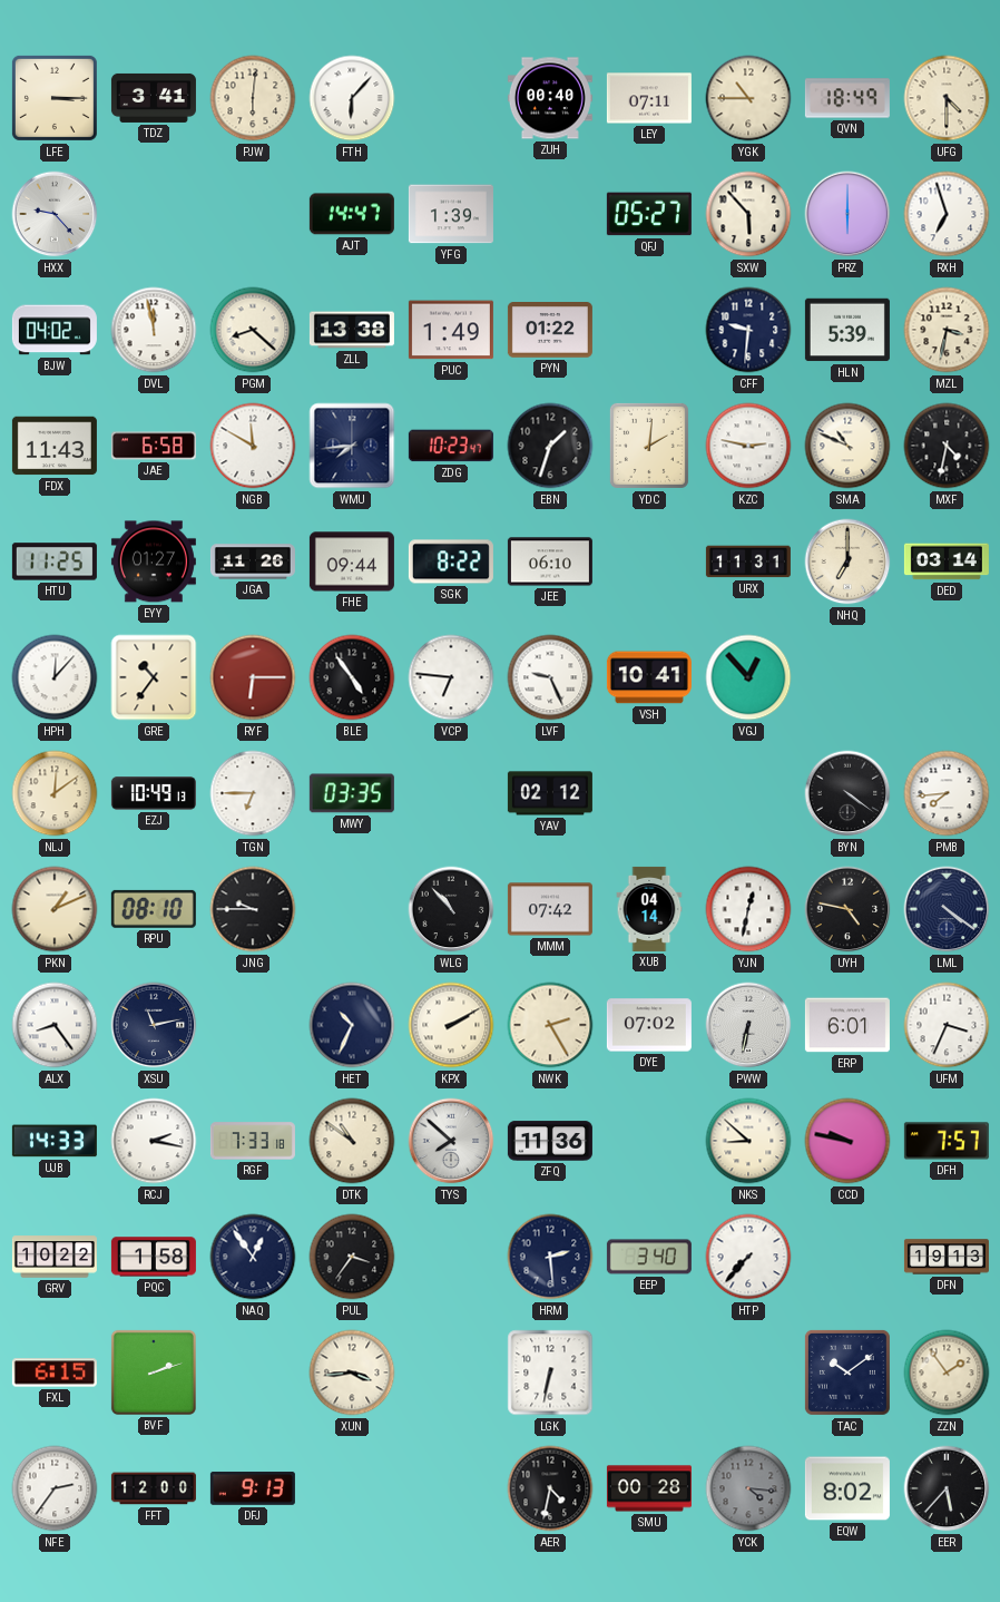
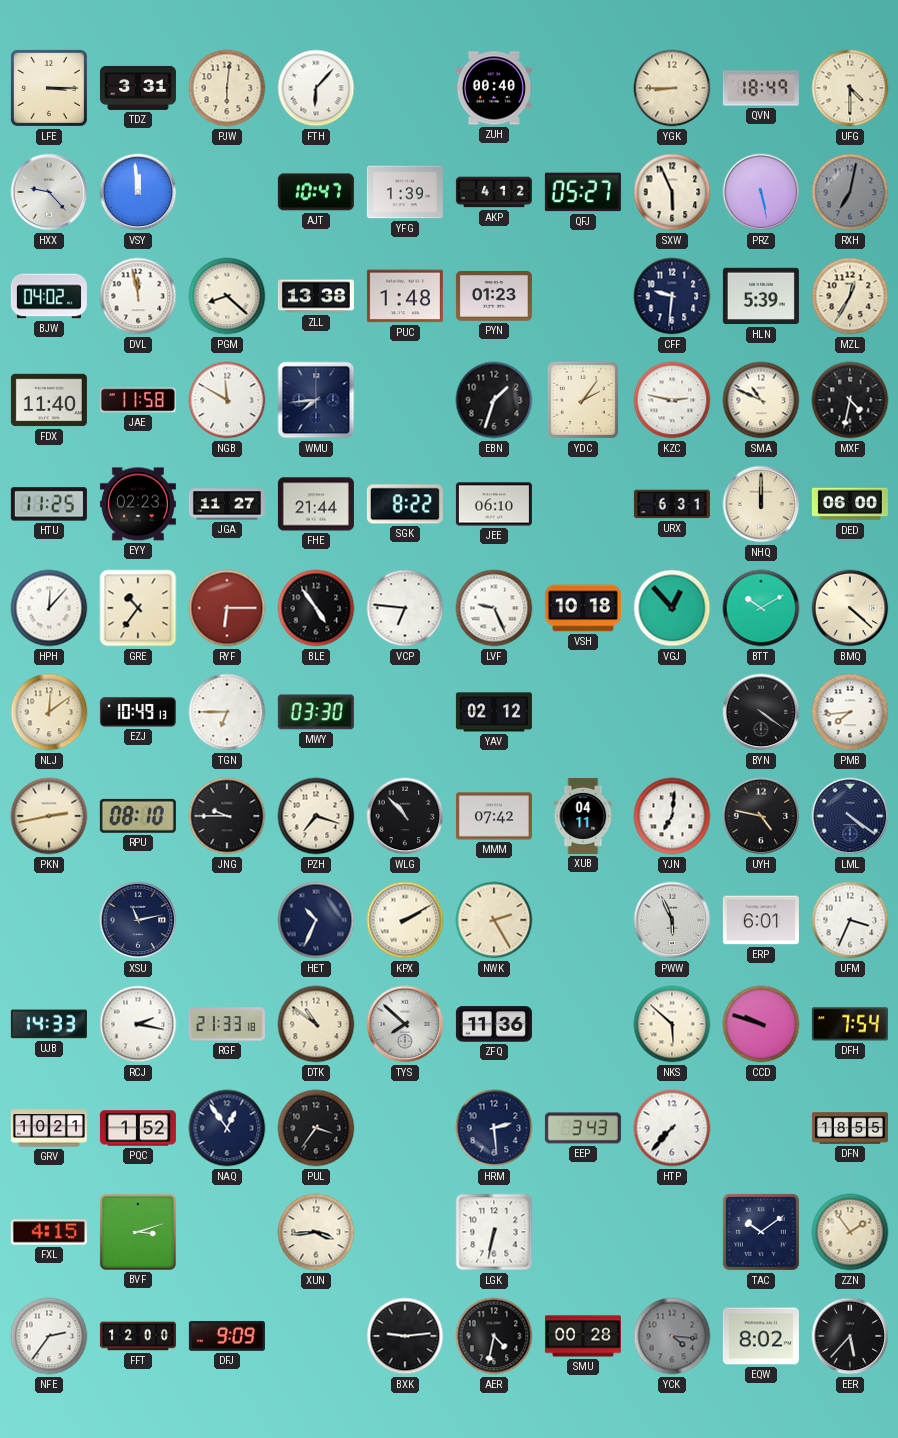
TDZ: 3:41 -> 3:31 (138, 88)
LEY: 07:11 -> none (649, 98)
YGK: 10:45 -> 8:45 (672, 88)
VSY: none -> 11:59 (138, 192)
AJT: 14:47 -> 10:47 (316, 192)
AKP: none -> 4:12 (494, 192)
SXW: 5:53 -> 5:56 (672, 192)
PRZ: 6:00 -> 5:28 (761, 192)
RXH: 6:57 -> 7:02 (850, 192)
RXH dial: white -> grey (850, 192)
PUC: 1:49 -> 1:48 (405, 296)
PYN: 01:22 -> 01:23 (494, 296)
MZL: 3:32 -> 12:35 (850, 296)
FDX: 11:43 -> 11:40 (49, 400)
JAE: 6:58 -> 11:58 (138, 400)
ZDG: 10:23 -> none (451, 446)
YDC: 2:01 -> 2:06 (583, 400)
EYY: 01:27 -> 02:23 (138, 504)
JGA: 11:26 -> 11:27 (227, 504)
FHE: 09:44 -> 21:44 (316, 504)
URX: 11:31 -> 6:31 (672, 504)
NHQ: 7:00 -> 12:00 (761, 504)
DED: 03:14 -> 06:00 (850, 504)
VSH: 10:41 -> 10:18 (583, 608)
BTT: none -> 10:10 (761, 608)
BMQ: none -> 4:22 (850, 608)
MWY: 03:35 -> 03:30 (316, 712)
PKN: 1:11 -> 2:43 (49, 816)
PZH: none -> 7:18 (316, 816)
XUB: 04:14 -> 04:11 (583, 816)
YJN: 12:32 -> 7:01 (672, 816)
ALX: 8:24 -> none (55, 1025)
DYE: 07:02 -> none (649, 1025)
PWW: 6:32 -> 5:56 (672, 920)
RGF: 7:33 -> 21:33 (227, 1024)
NKS: 8:52 -> 5:52 (672, 1024)
CCD: 9:47 -> 9:48 (761, 1024)
DFH: 7:57 -> 7:54 (850, 1024)
GRV: 10:22 -> 10:21 (49, 1128)
PQC: 1:58 -> 1:52 (138, 1128)
EEP: 3:40 -> 3:43 (583, 1128)
DFN: 19:13 -> 18:55 (850, 1128)
FXL: 6:15 -> 4:15 (49, 1232)
BVF: 2:12 -> 3:12 (138, 1232)
DFJ: 9:13 -> 9:09 (227, 1336)
BXK: none -> 9:14 (405, 1336)
